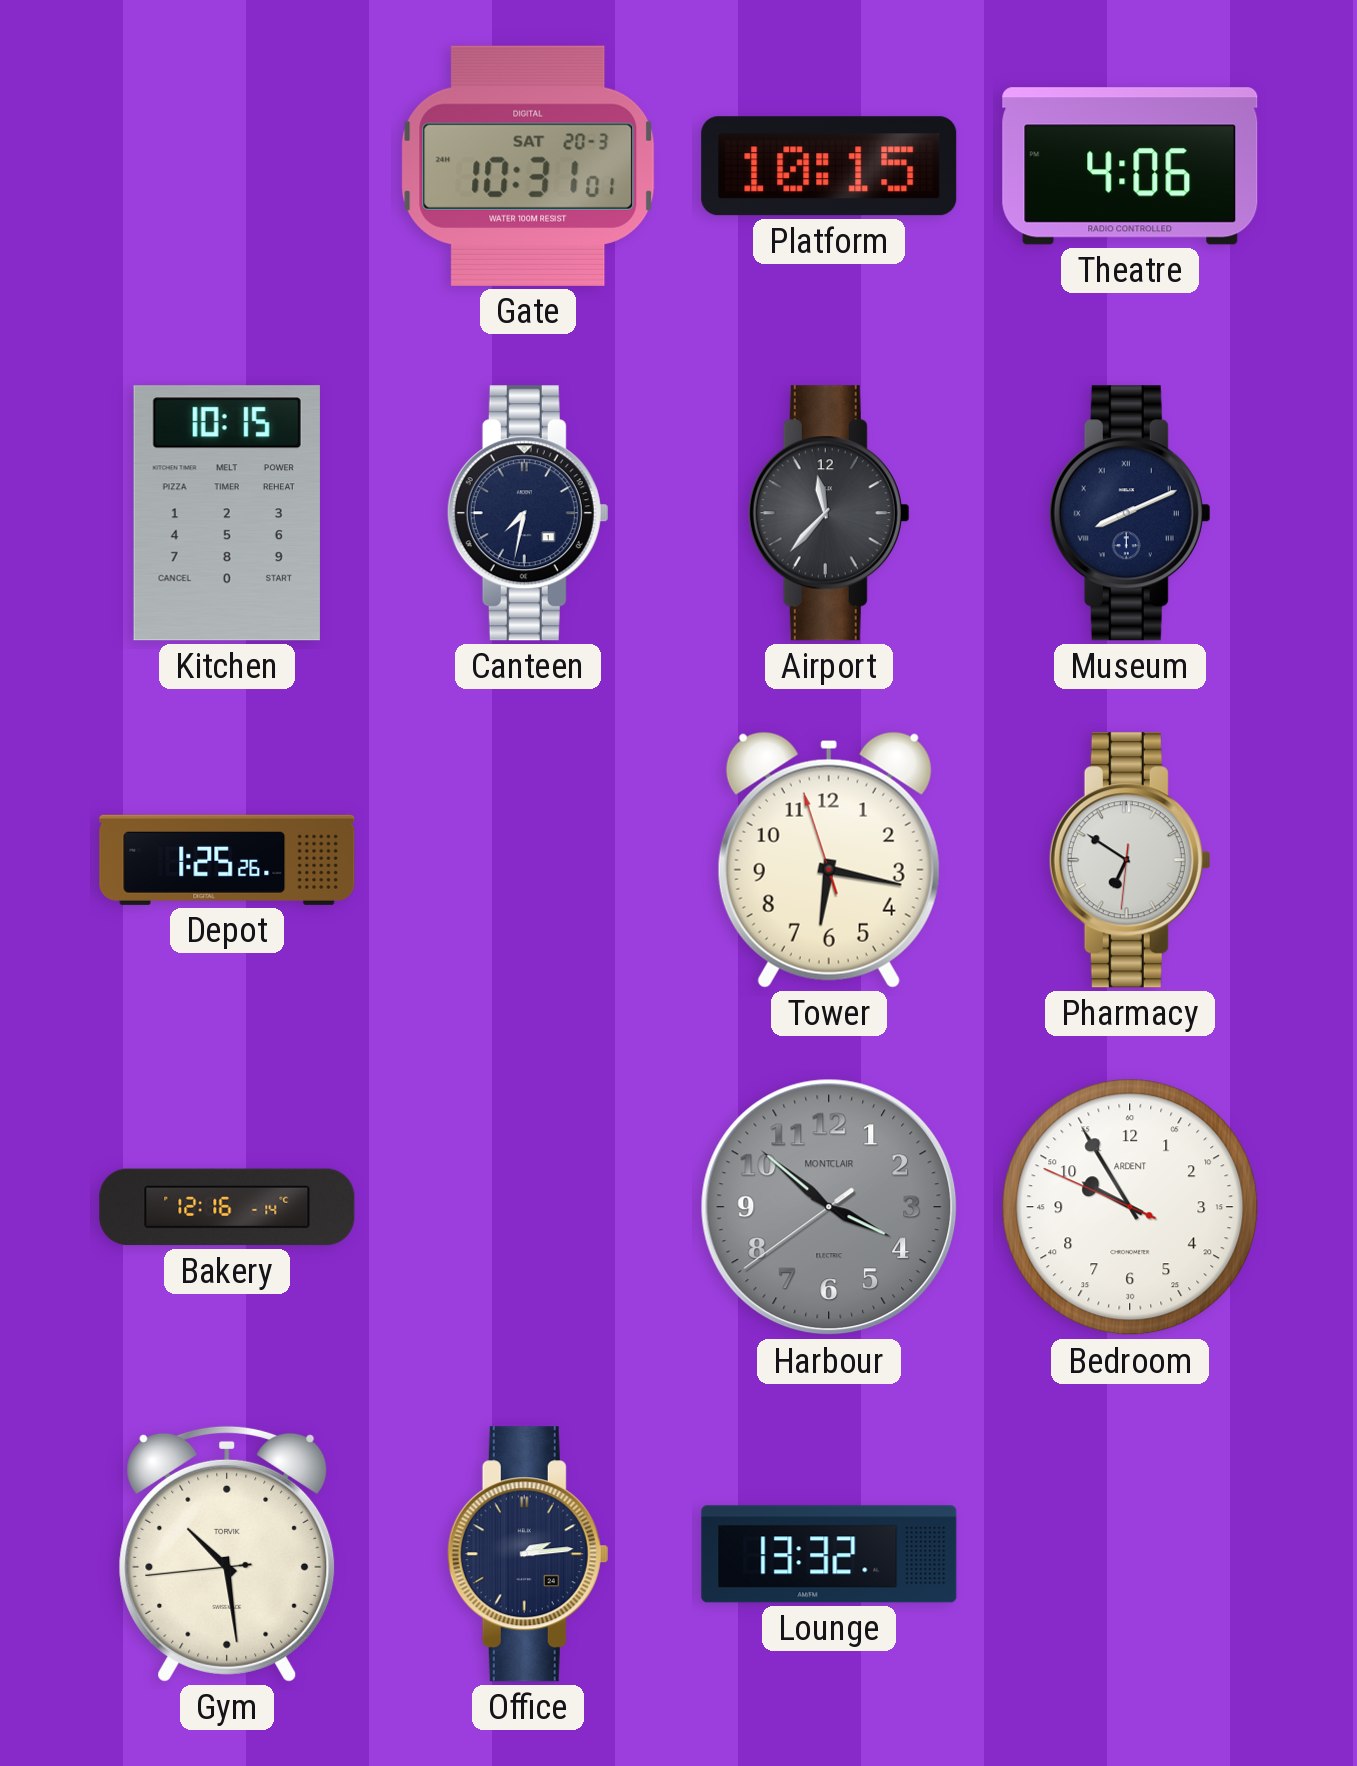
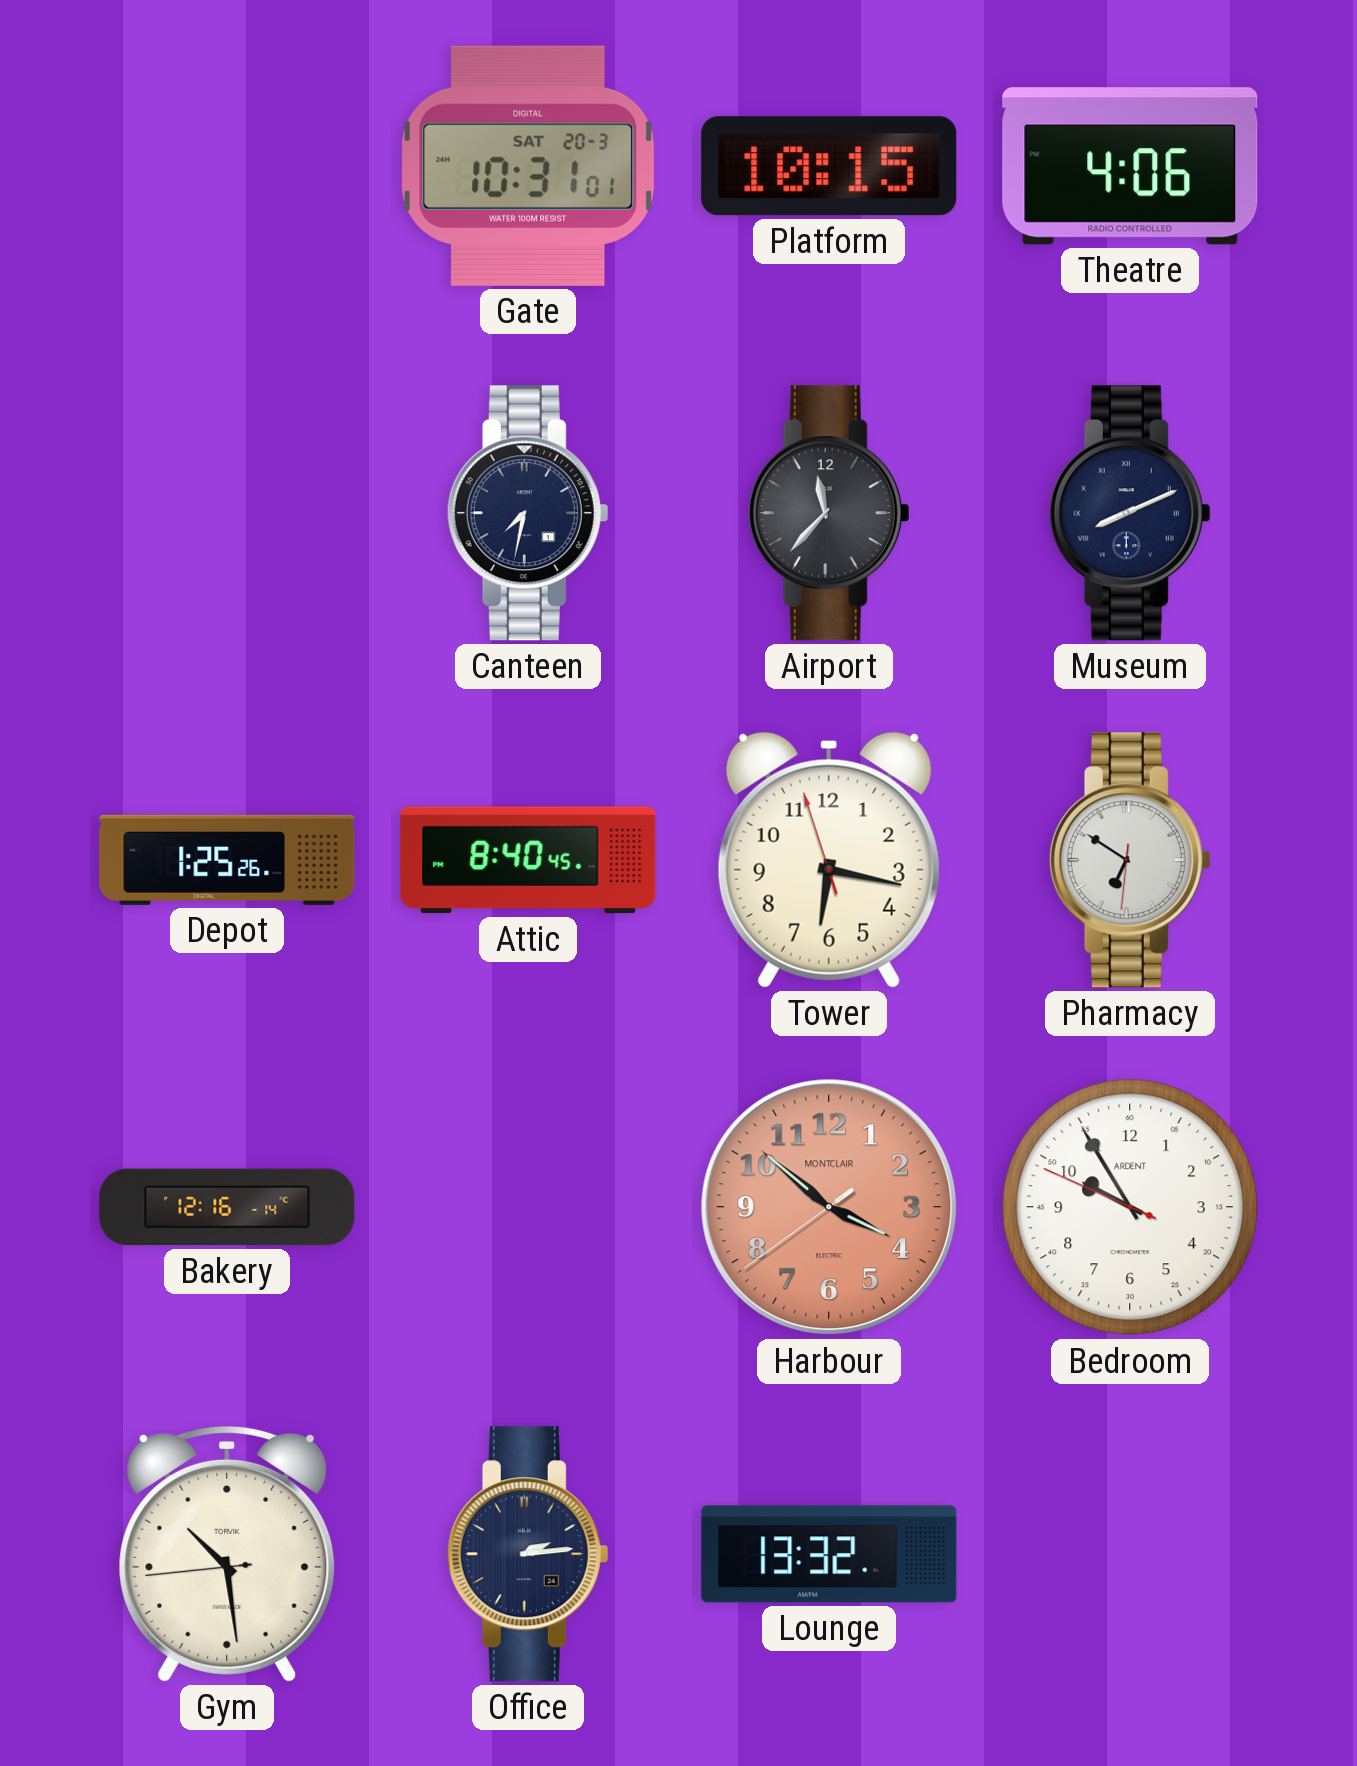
Kitchen: 10:15 -> none (227, 513)
Attic: none -> 8:40 (528, 860)
Harbour dial: grey -> salmon (829, 1207)
